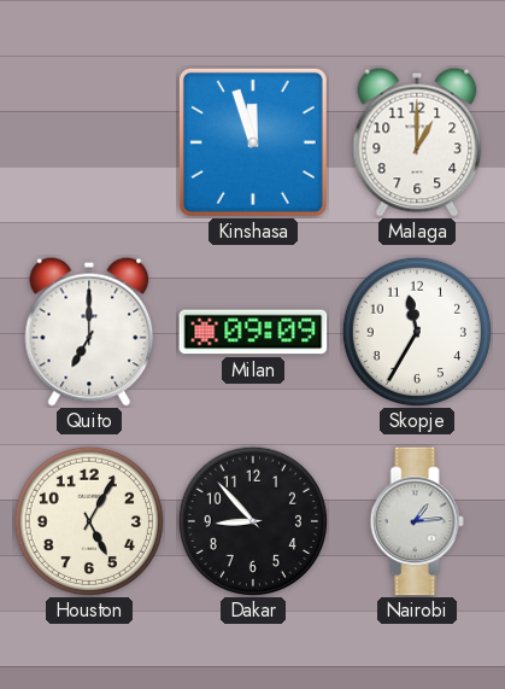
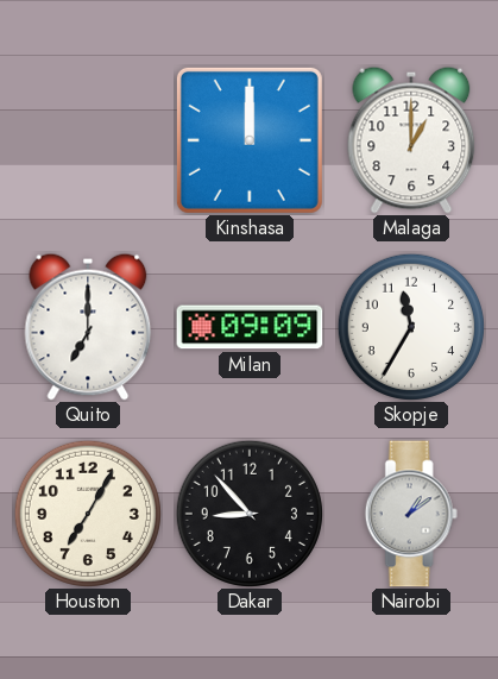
Kinshasa: 11:57 -> 12:00 (250, 140)
Houston: 5:05 -> 7:05 (88, 514)
Nairobi: 1:14 -> 1:09 (411, 514)
